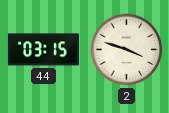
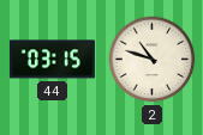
2: 3:48 -> 10:48 (153, 60)
